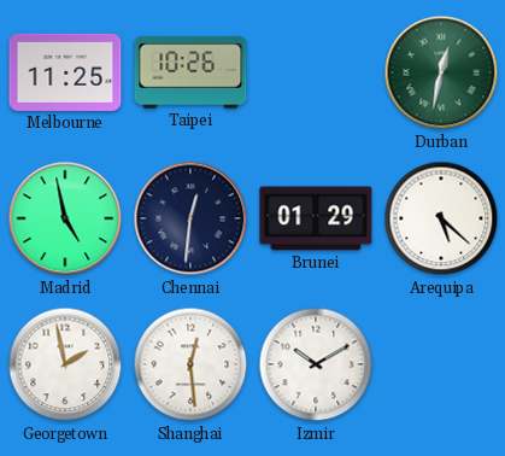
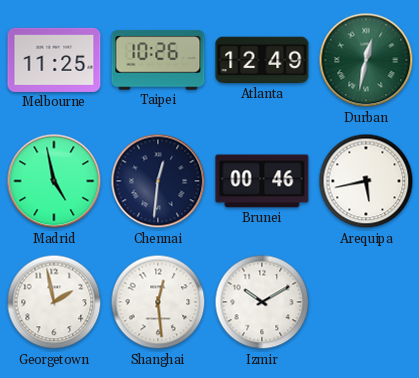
Atlanta: none -> 12:49 (262, 60)
Brunei: 01:29 -> 00:46 (262, 181)
Arequipa: 5:22 -> 5:43 (366, 181)
